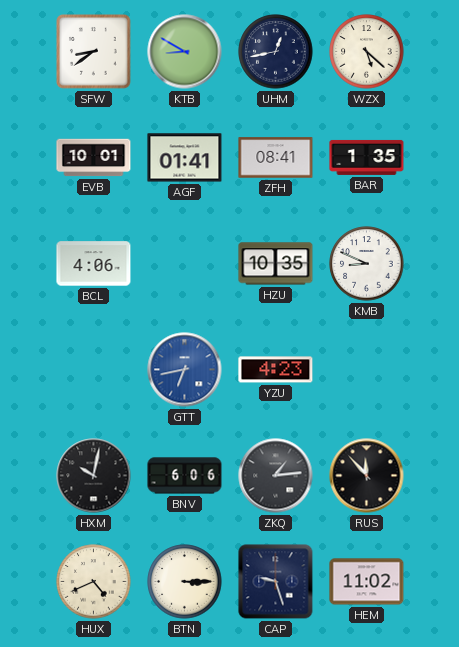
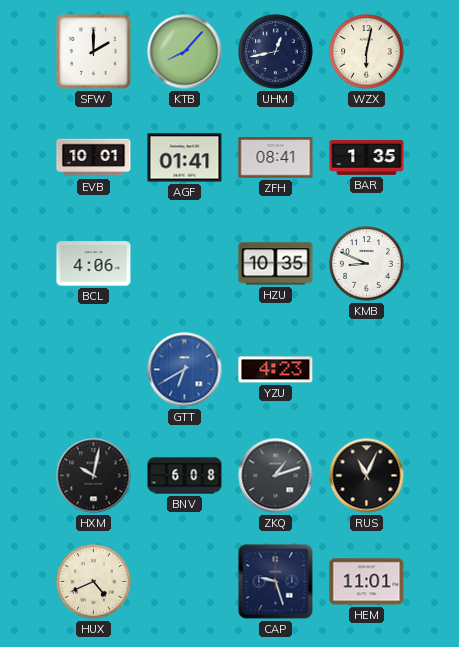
SFW: 8:39 -> 2:00 (94, 52)
KTB: 8:50 -> 8:07 (185, 52)
WZX: 5:22 -> 6:02 (367, 52)
GTT: 6:43 -> 6:40 (185, 370)
BNV: 6:06 -> 6:08 (185, 476)
ZKQ: 1:14 -> 1:12 (276, 476)
RUS: 11:53 -> 11:04 (367, 476)
BTN: 3:15 -> none (185, 582)
HEM: 11:02 -> 11:01 (367, 582)
